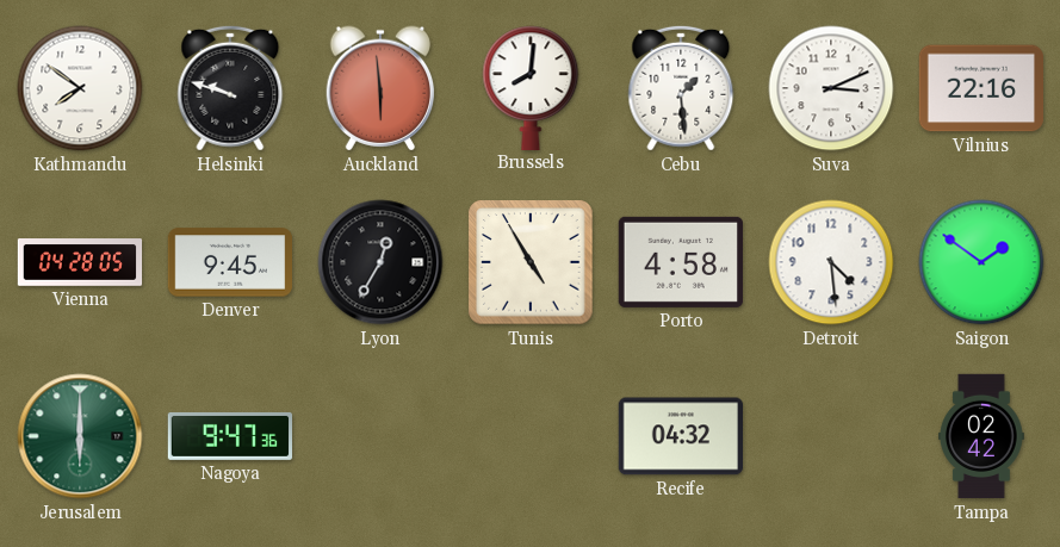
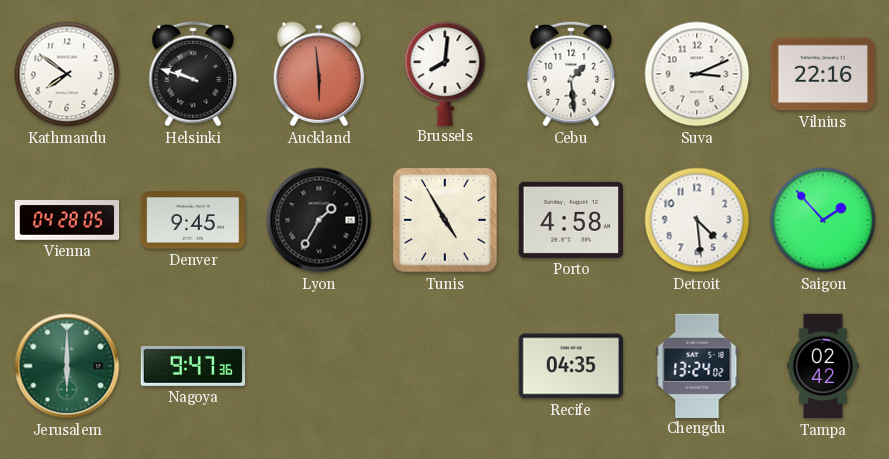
Lyon: 12:35 -> 1:35 (319, 220)
Saigon: 1:51 -> 1:53 (823, 220)
Recife: 04:32 -> 04:35 (570, 366)
Chengdu: none -> 13:24 (697, 365)
